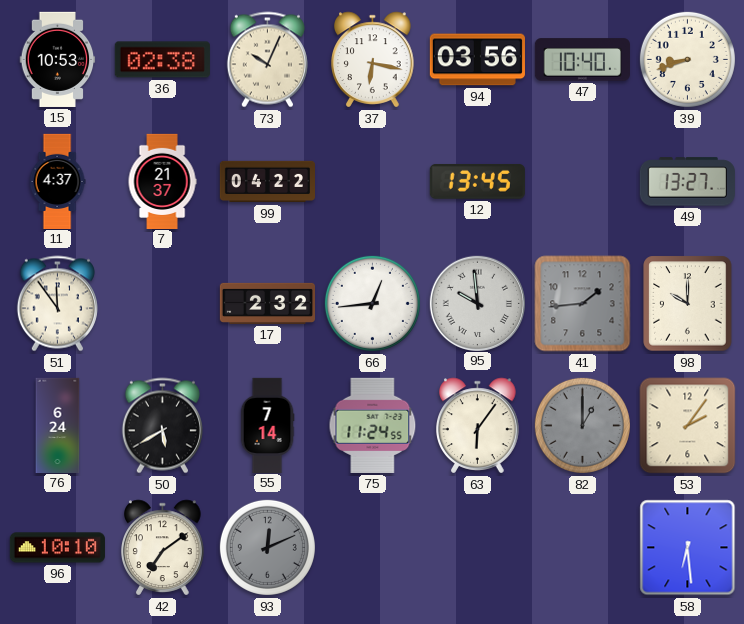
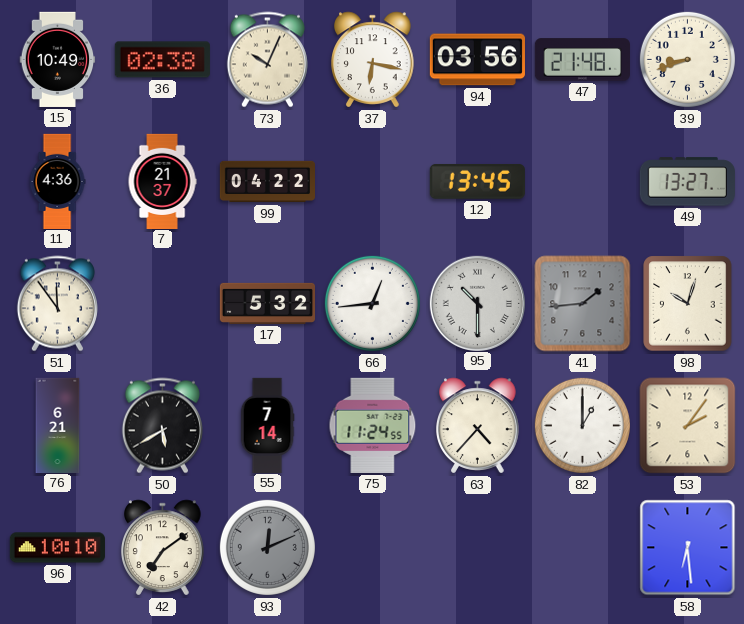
15: 10:53 -> 10:49 (58, 59)
47: 10:40 -> 21:48 (582, 60)
11: 4:37 -> 4:36 (57, 181)
17: 2:32 -> 5:32 (267, 303)
95: 9:59 -> 10:30 (477, 303)
98: 10:00 -> 10:03 (688, 304)
76: 6:24 -> 6:21 (58, 425)
63: 6:06 -> 4:37 (478, 426)
82 dial: grey -> white (582, 425)
